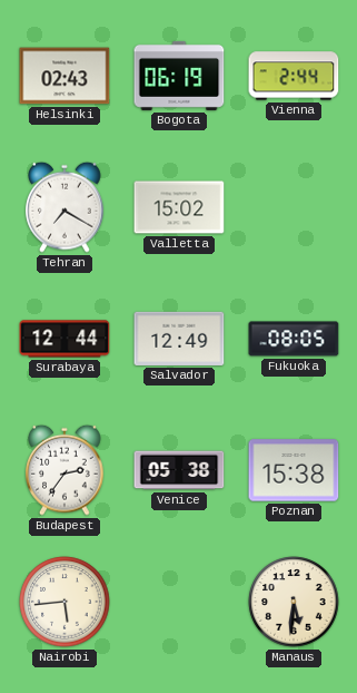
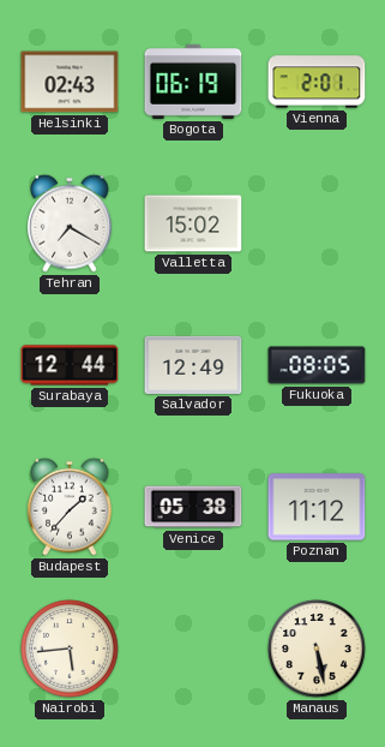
Vienna: 2:44 -> 2:01 (317, 82)
Budapest: 2:36 -> 1:37 (70, 507)
Poznan: 15:38 -> 11:12 (317, 507)
Manaus: 5:31 -> 5:28 (317, 649)
